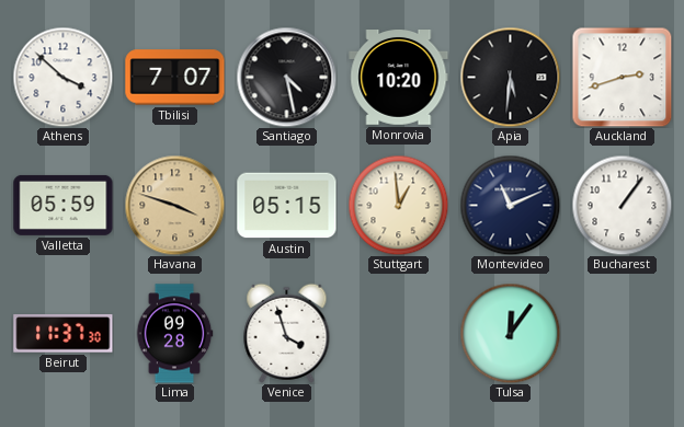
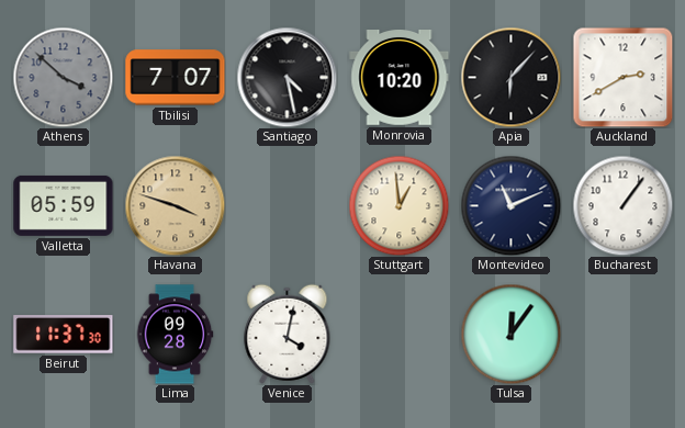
Athens dial: white -> grey (63, 77)
Apia: 5:31 -> 6:07 (510, 77)
Auckland: 2:42 -> 2:40 (622, 77)
Austin: 05:15 -> none (287, 206)
Venice: 3:57 -> 4:02 (288, 334)
